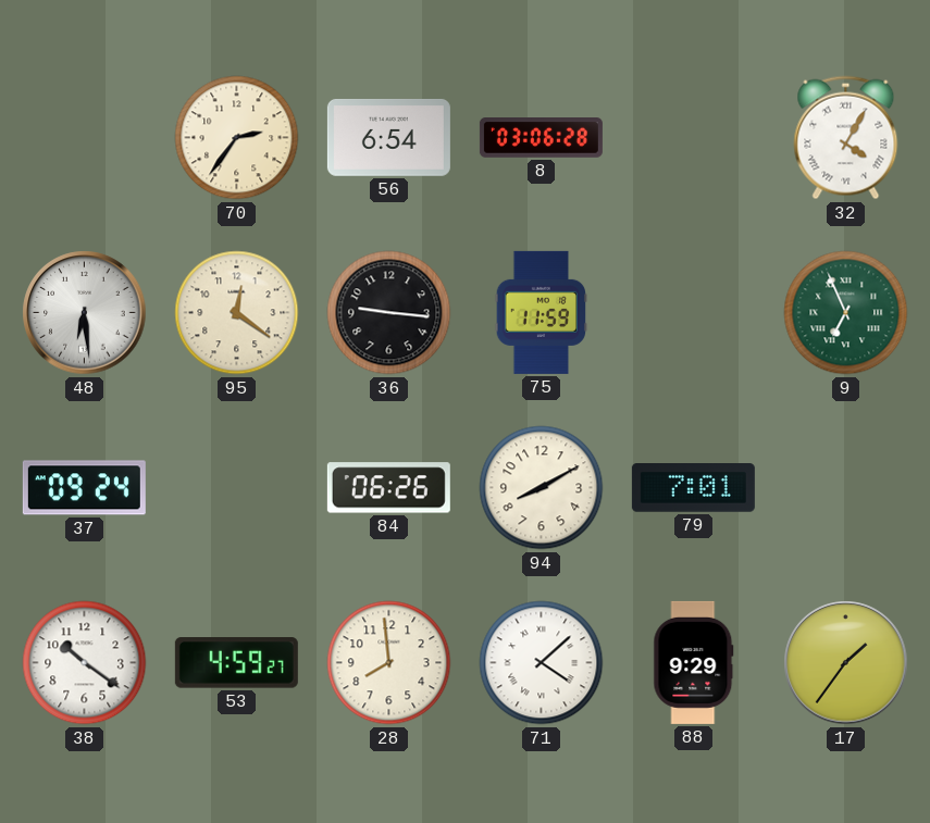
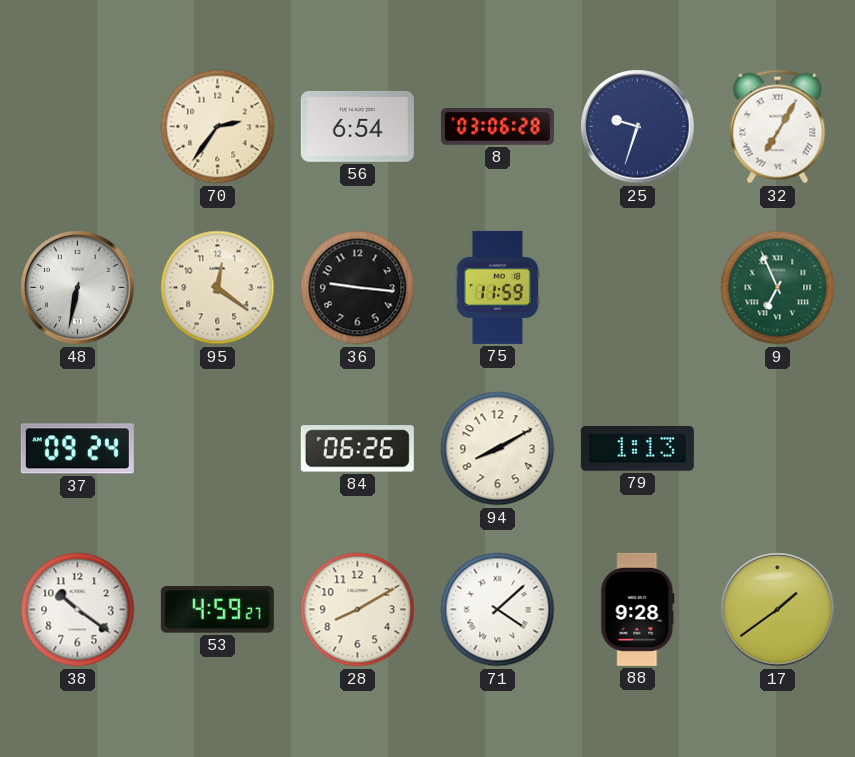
25: none -> 9:33 (638, 127)
32: 4:05 -> 7:05 (778, 127)
48: 6:29 -> 6:32 (78, 288)
79: 7:01 -> 1:13 (637, 449)
28: 7:59 -> 8:10 (358, 610)
88: 9:29 -> 9:28 (638, 609)
17: 1:36 -> 1:39 (778, 610)
